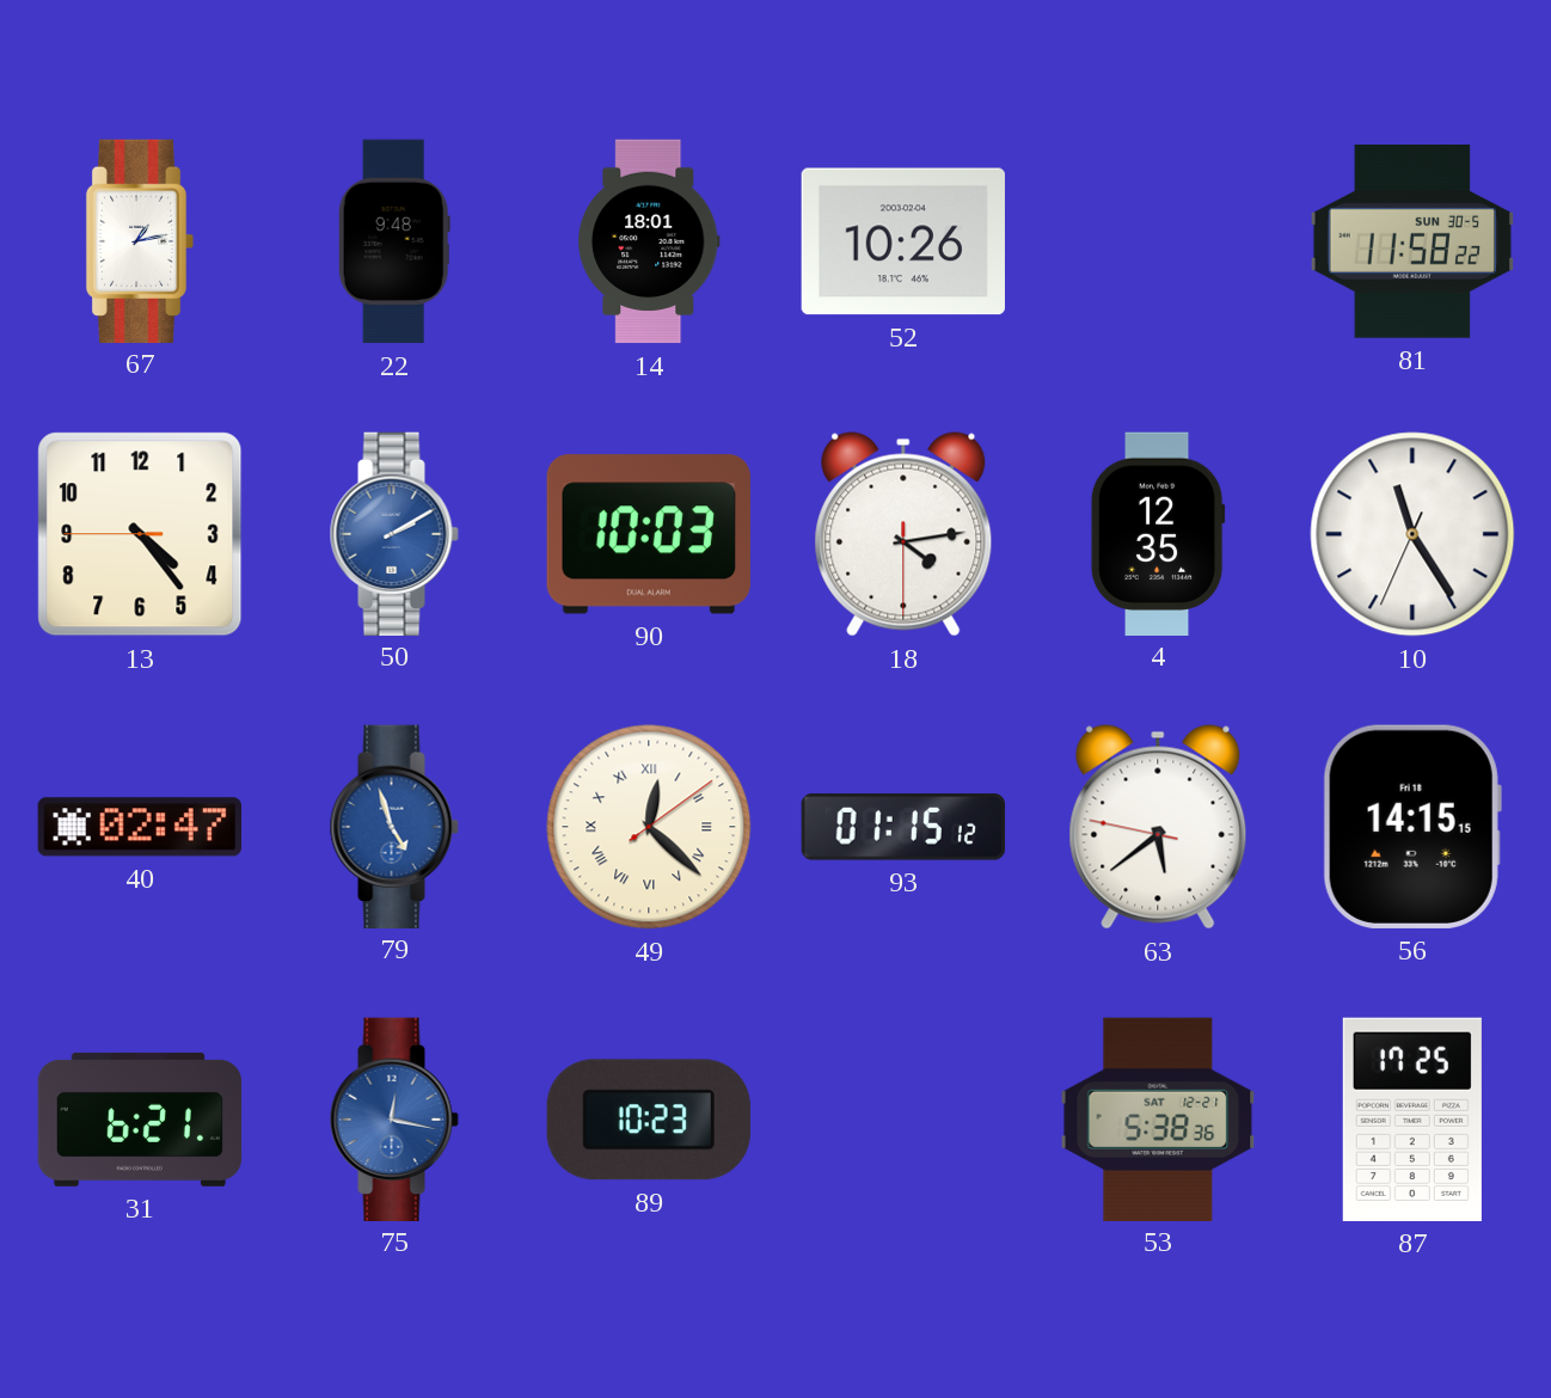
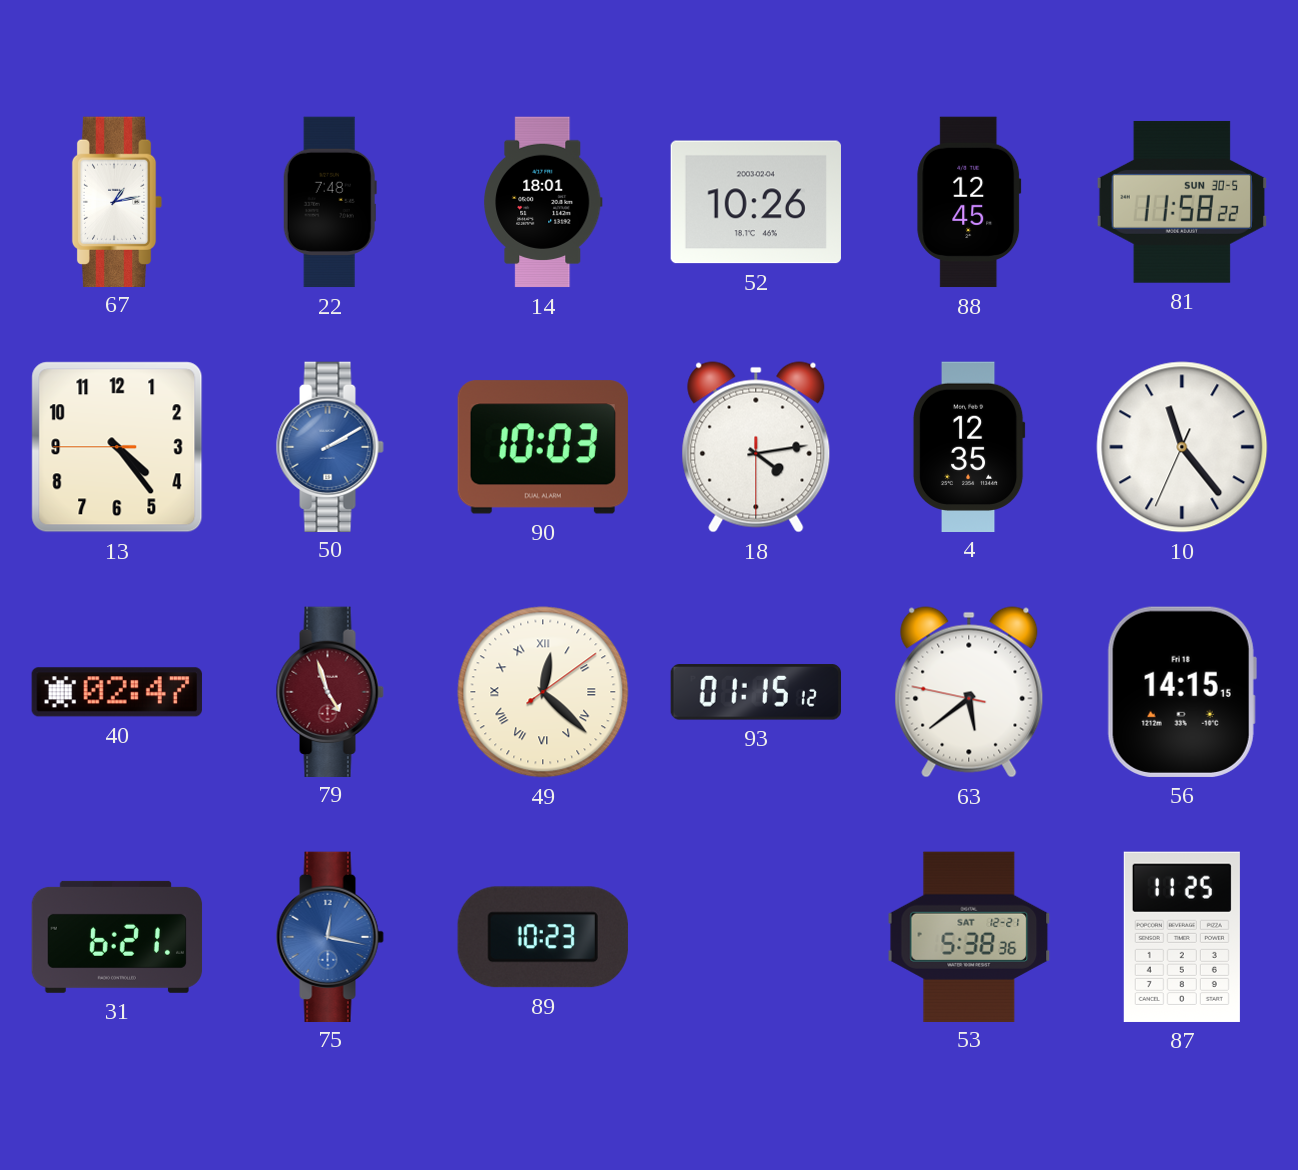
22: 9:48 -> 7:48 (330, 202)
88: none -> 12:45 (969, 202)
10: 11:24 -> 11:23 (1182, 447)
79 dial: blue -> burgundy (330, 691)
87: 17:25 -> 11:25 (1182, 937)
